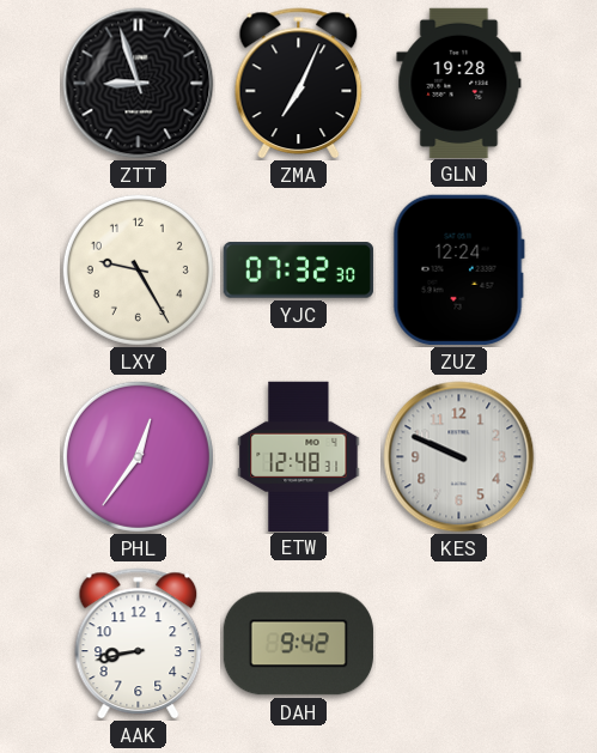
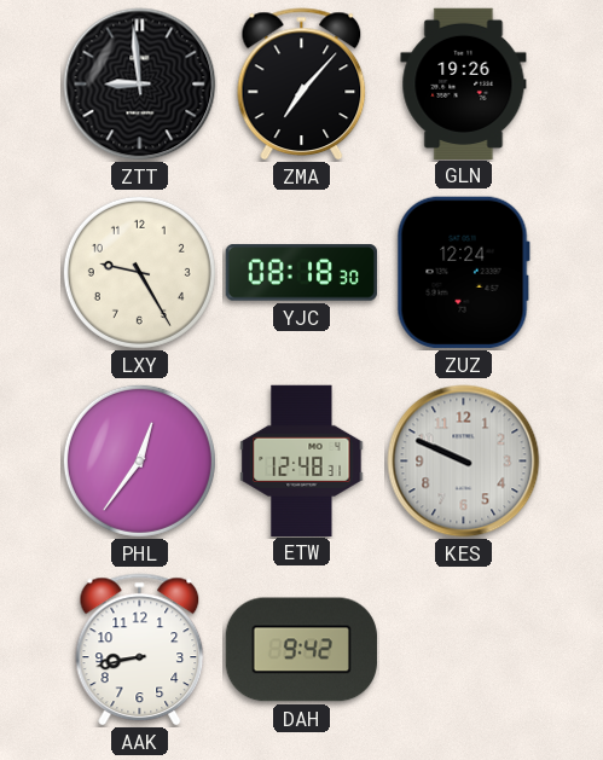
ZTT: 8:57 -> 8:59 (140, 85)
ZMA: 7:04 -> 7:07 (302, 85)
GLN: 19:28 -> 19:26 (464, 83)
YJC: 07:32 -> 08:18 (301, 273)
